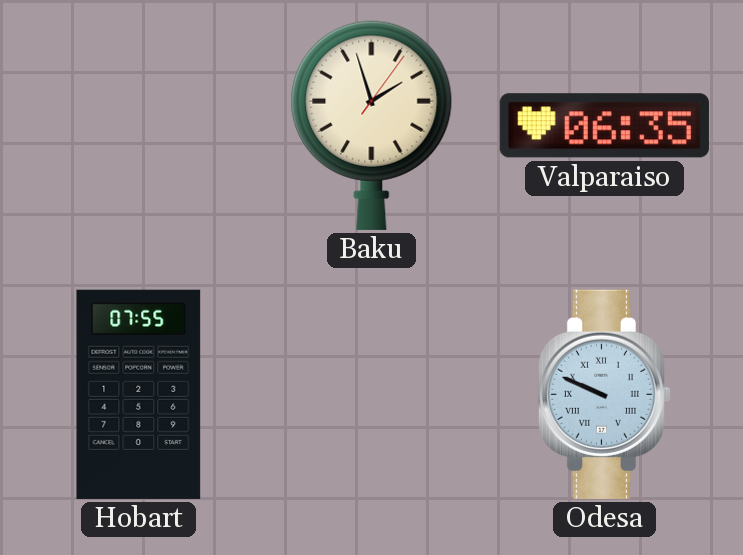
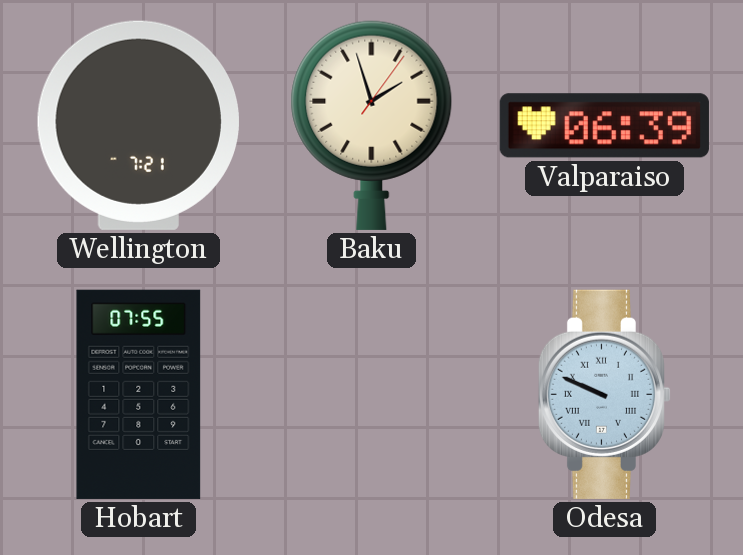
Wellington: none -> 7:21 (138, 125)
Valparaiso: 06:35 -> 06:39 (604, 126)
